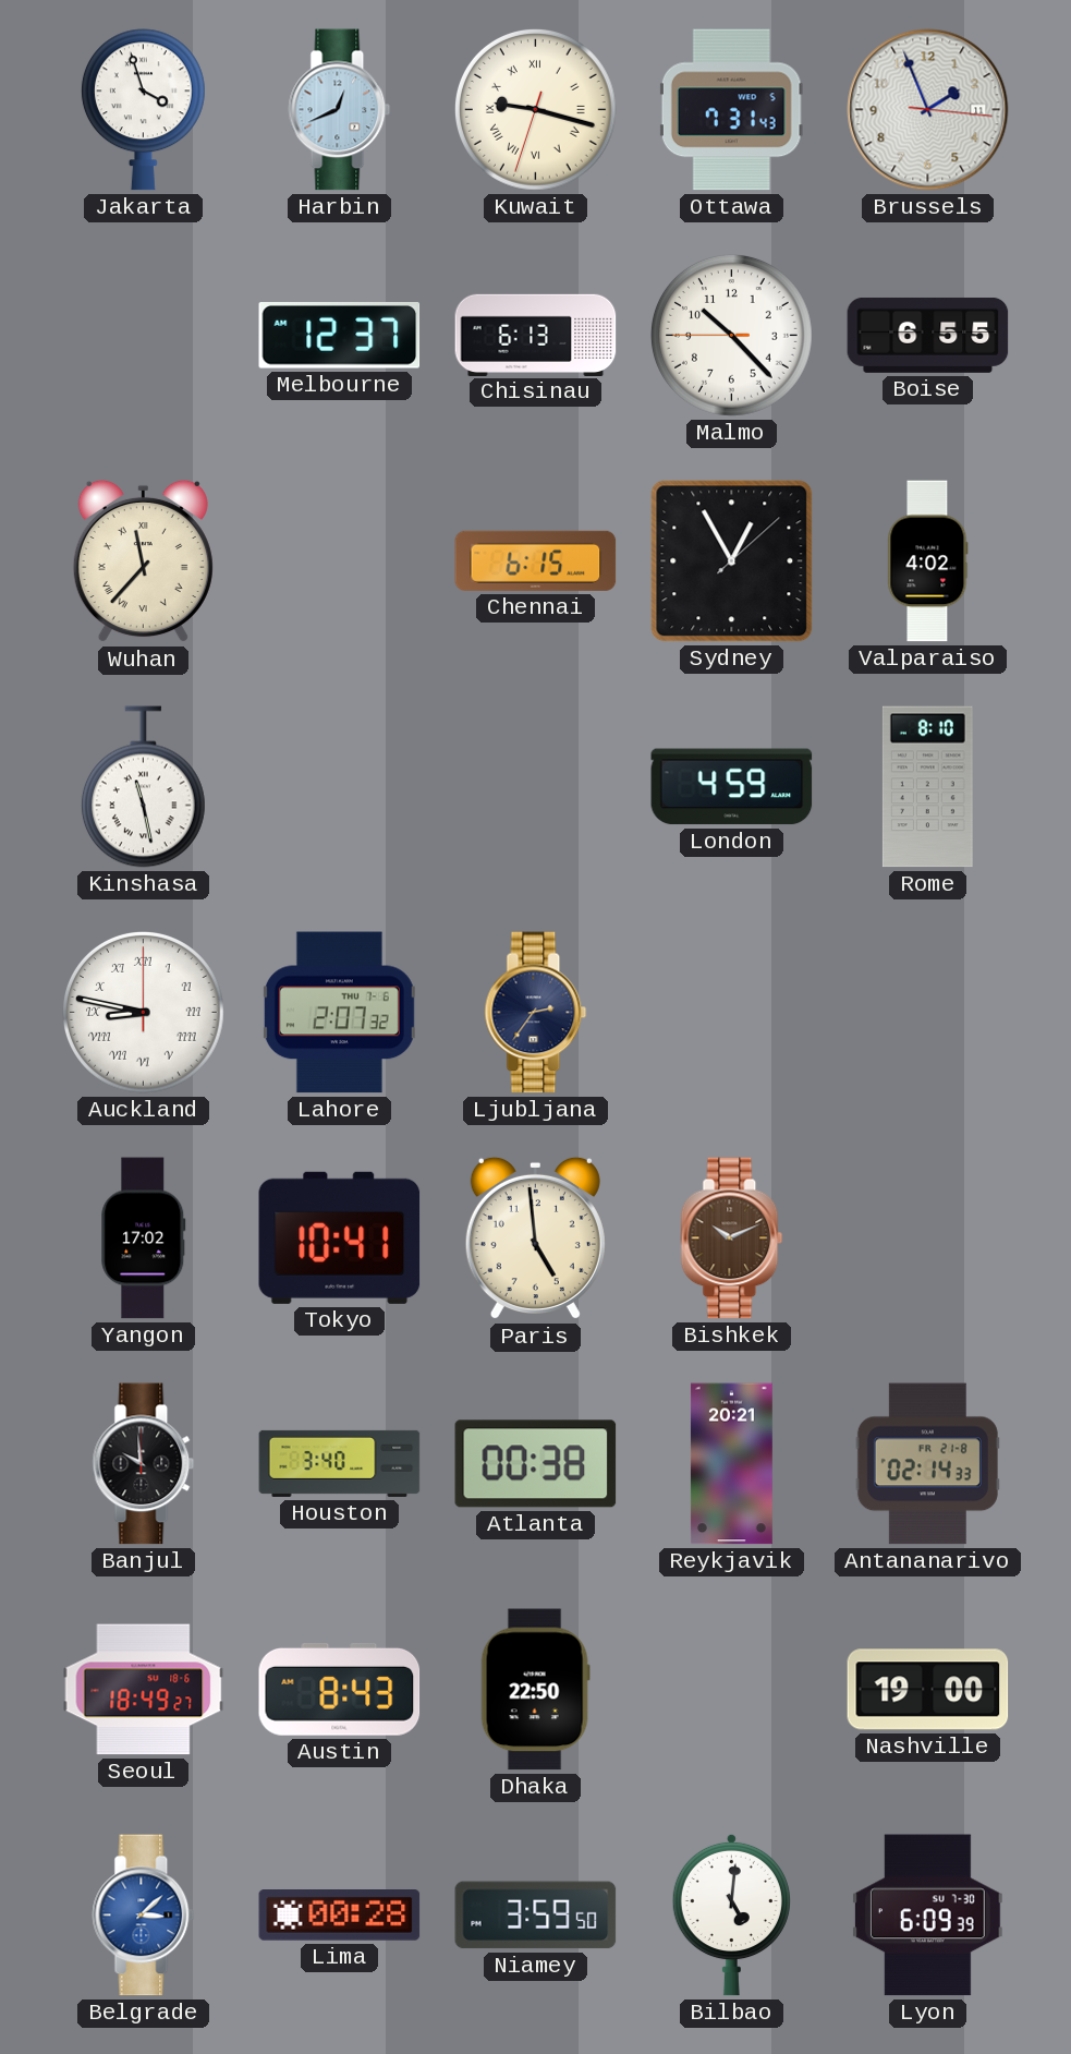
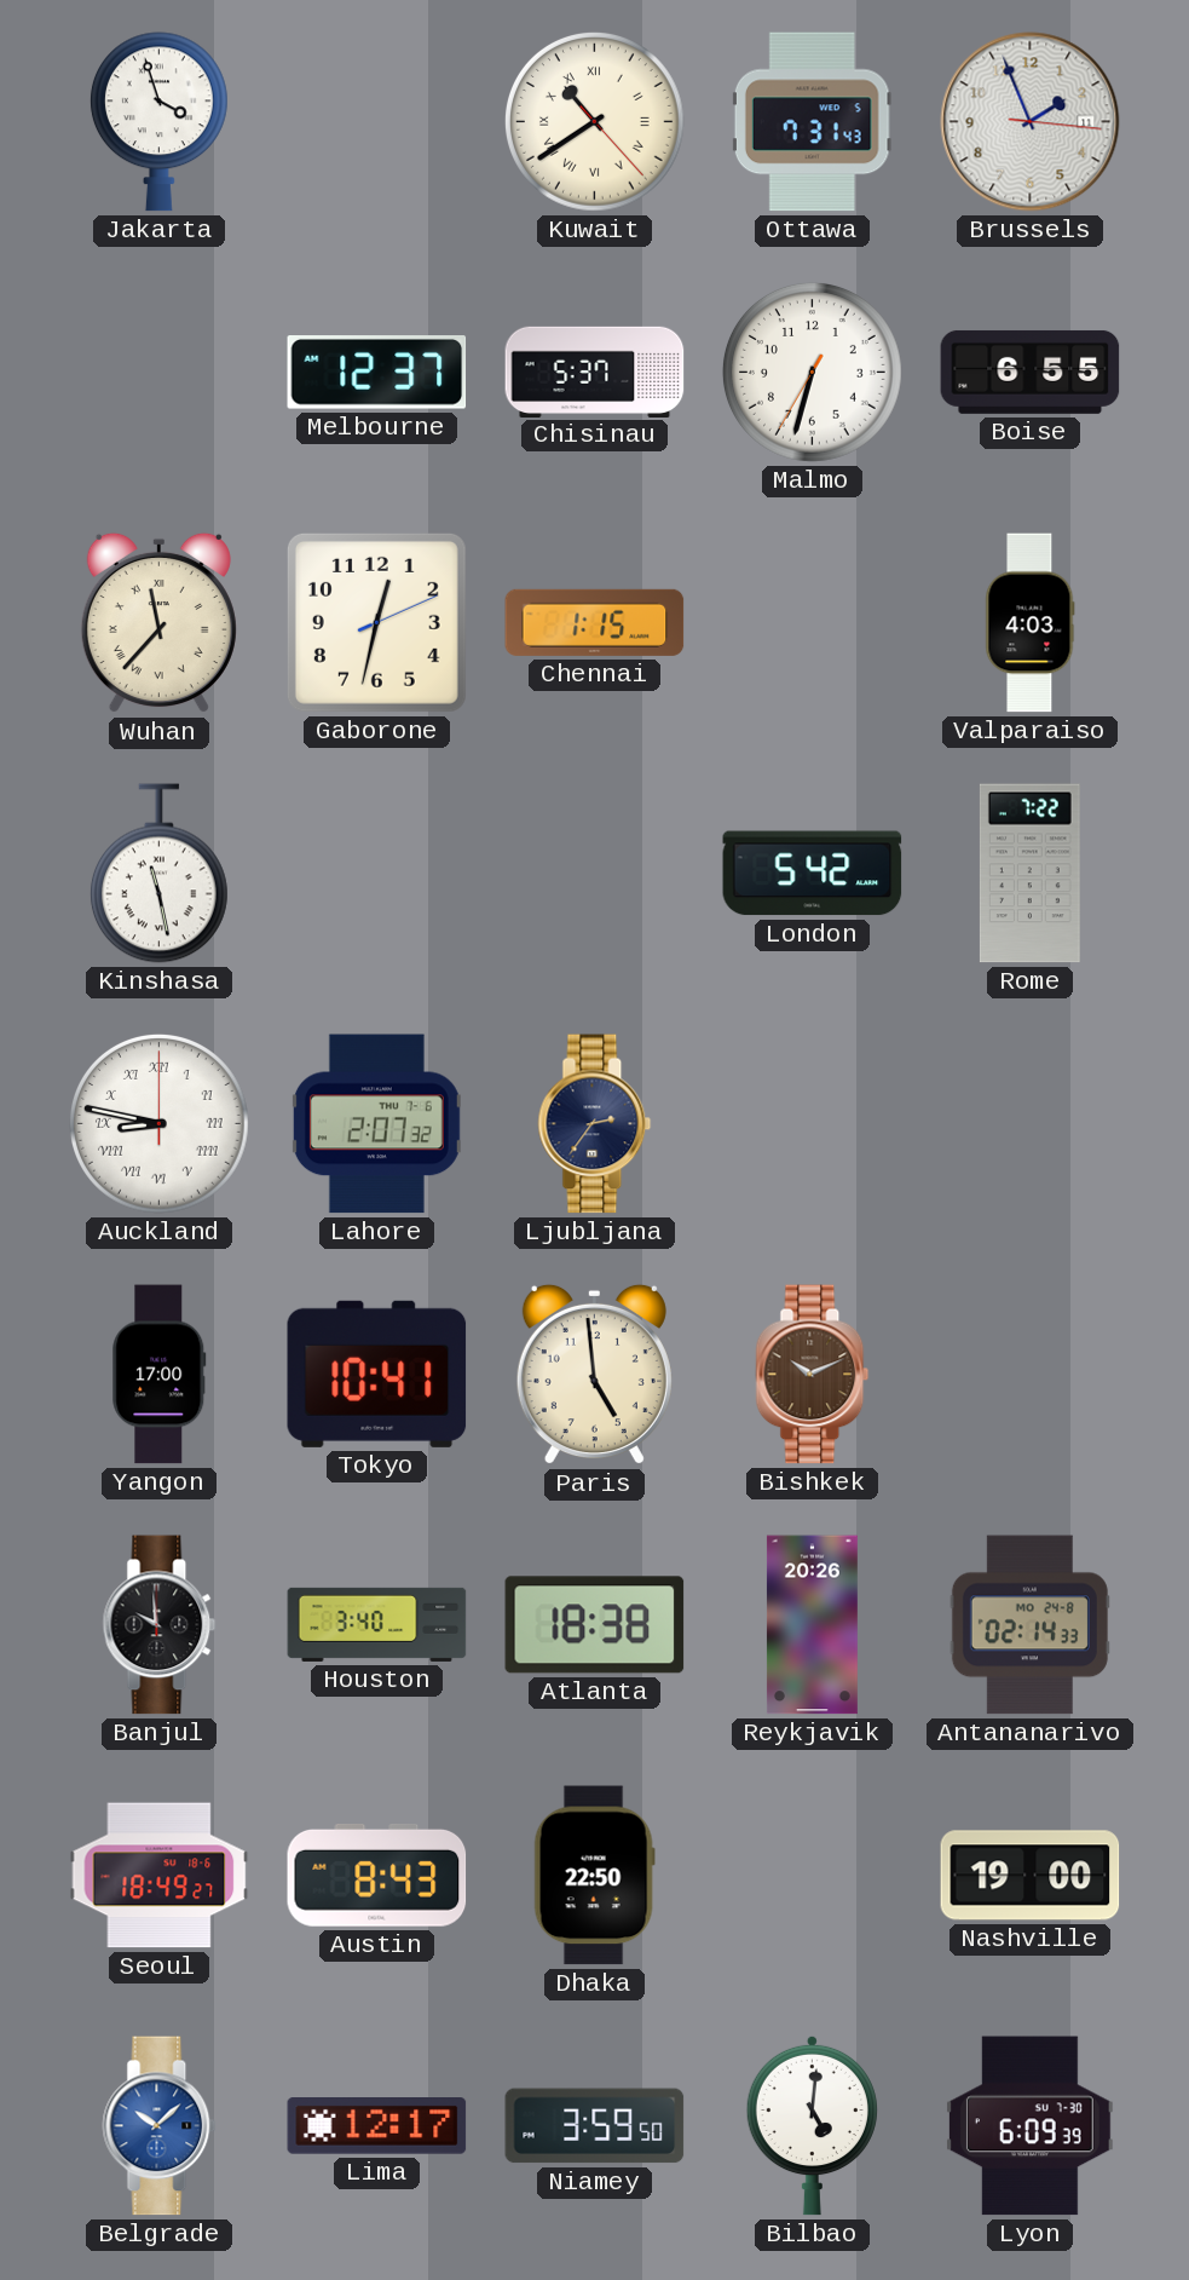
Harbin: 12:41 -> none (340, 110)
Kuwait: 9:17 -> 10:39 (595, 122)
Chisinau: 6:13 -> 5:37 (595, 372)
Malmo: 10:22 -> 6:32 (813, 373)
Gaborone: none -> 12:32 (376, 622)
Chennai: 6:15 -> 1:15 (595, 622)
Sydney: 12:55 -> none (732, 561)
Valparaiso: 4:02 -> 4:03 (1031, 623)
London: 4:59 -> 5:42 (813, 874)
Rome: 8:10 -> 7:22 (1029, 874)
Yangon: 17:02 -> 17:00 (160, 1375)
Atlanta: 00:38 -> 18:38 (595, 1625)
Reykjavik: 20:21 -> 20:26 (812, 1625)
Antananarivo date: FR 21-8 -> MO 24-8 (1029, 1625)
Belgrade: 3:08 -> 10:08 (160, 2126)
Lima: 00:28 -> 12:17 (377, 2126)
